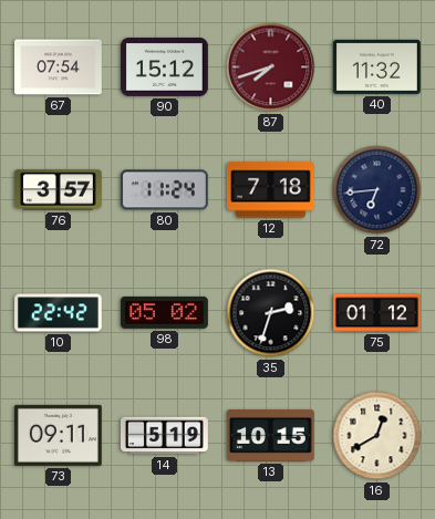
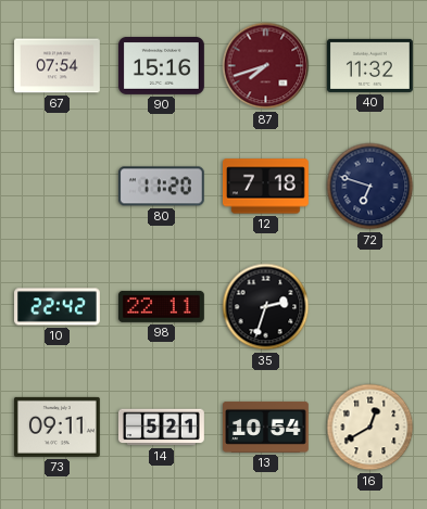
90: 15:12 -> 15:16 (162, 65)
76: 3:57 -> none (58, 190)
80: 11:24 -> 11:20 (161, 187)
72: 6:44 -> 6:48 (371, 187)
98: 05:02 -> 22:11 (161, 306)
75: 01:12 -> none (377, 313)
14: 5:19 -> 5:21 (161, 428)
13: 10:15 -> 10:54 (266, 427)
